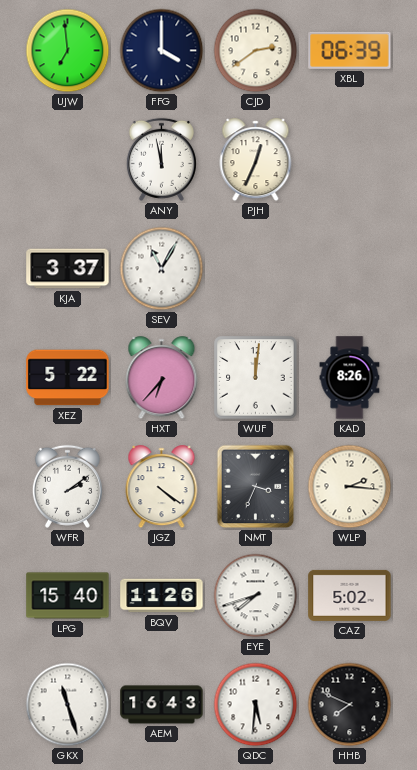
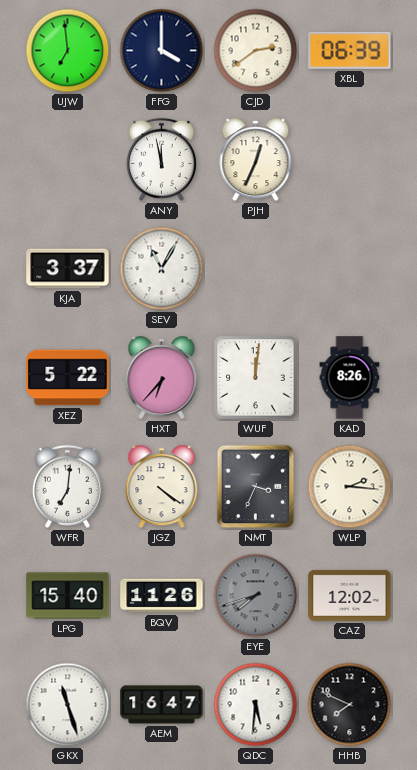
WFR: 2:09 -> 7:01 (67, 486)
EYE dial: white -> grey (256, 596)
CAZ: 5:02 -> 12:02 (350, 595)
AEM: 16:43 -> 16:47 (162, 705)
